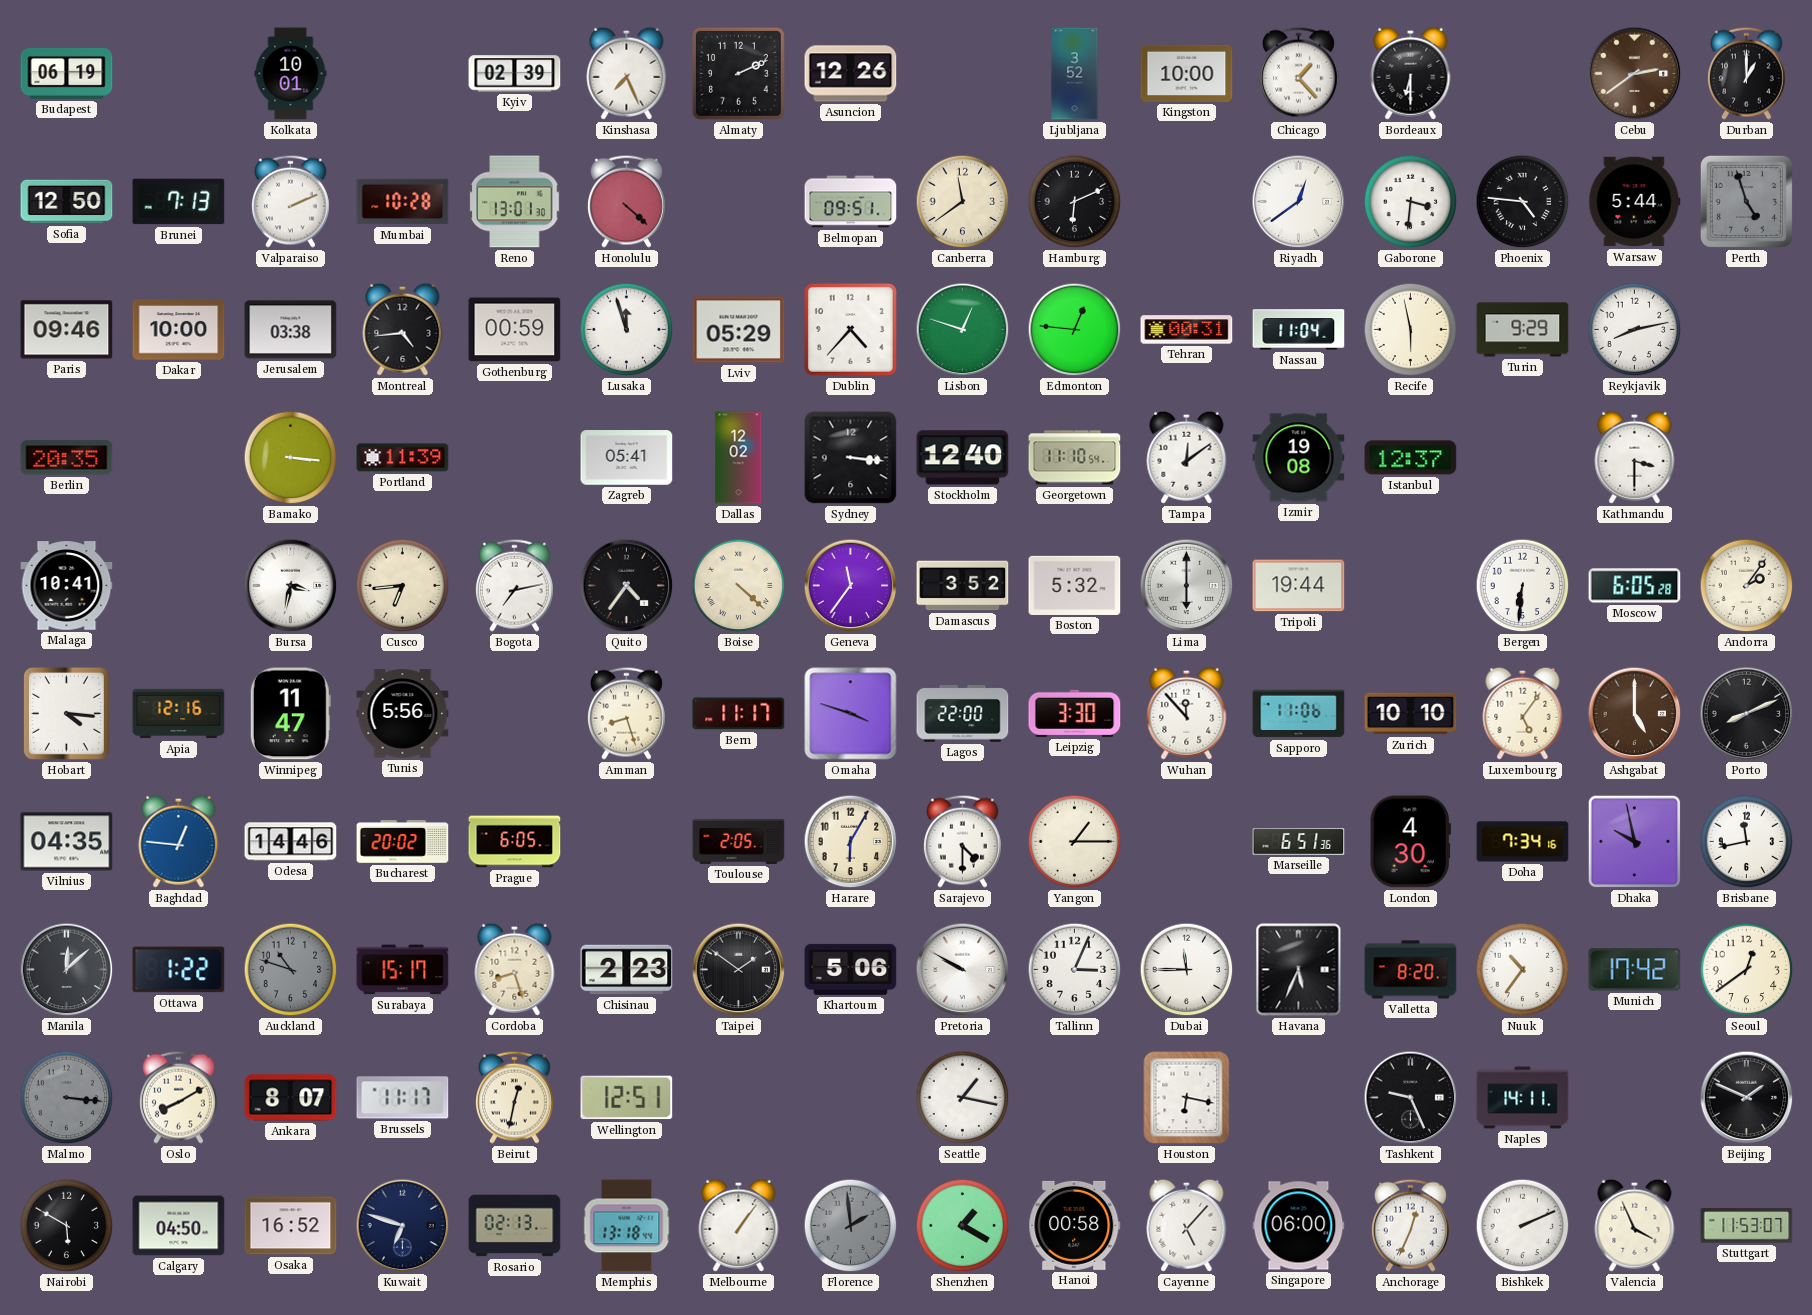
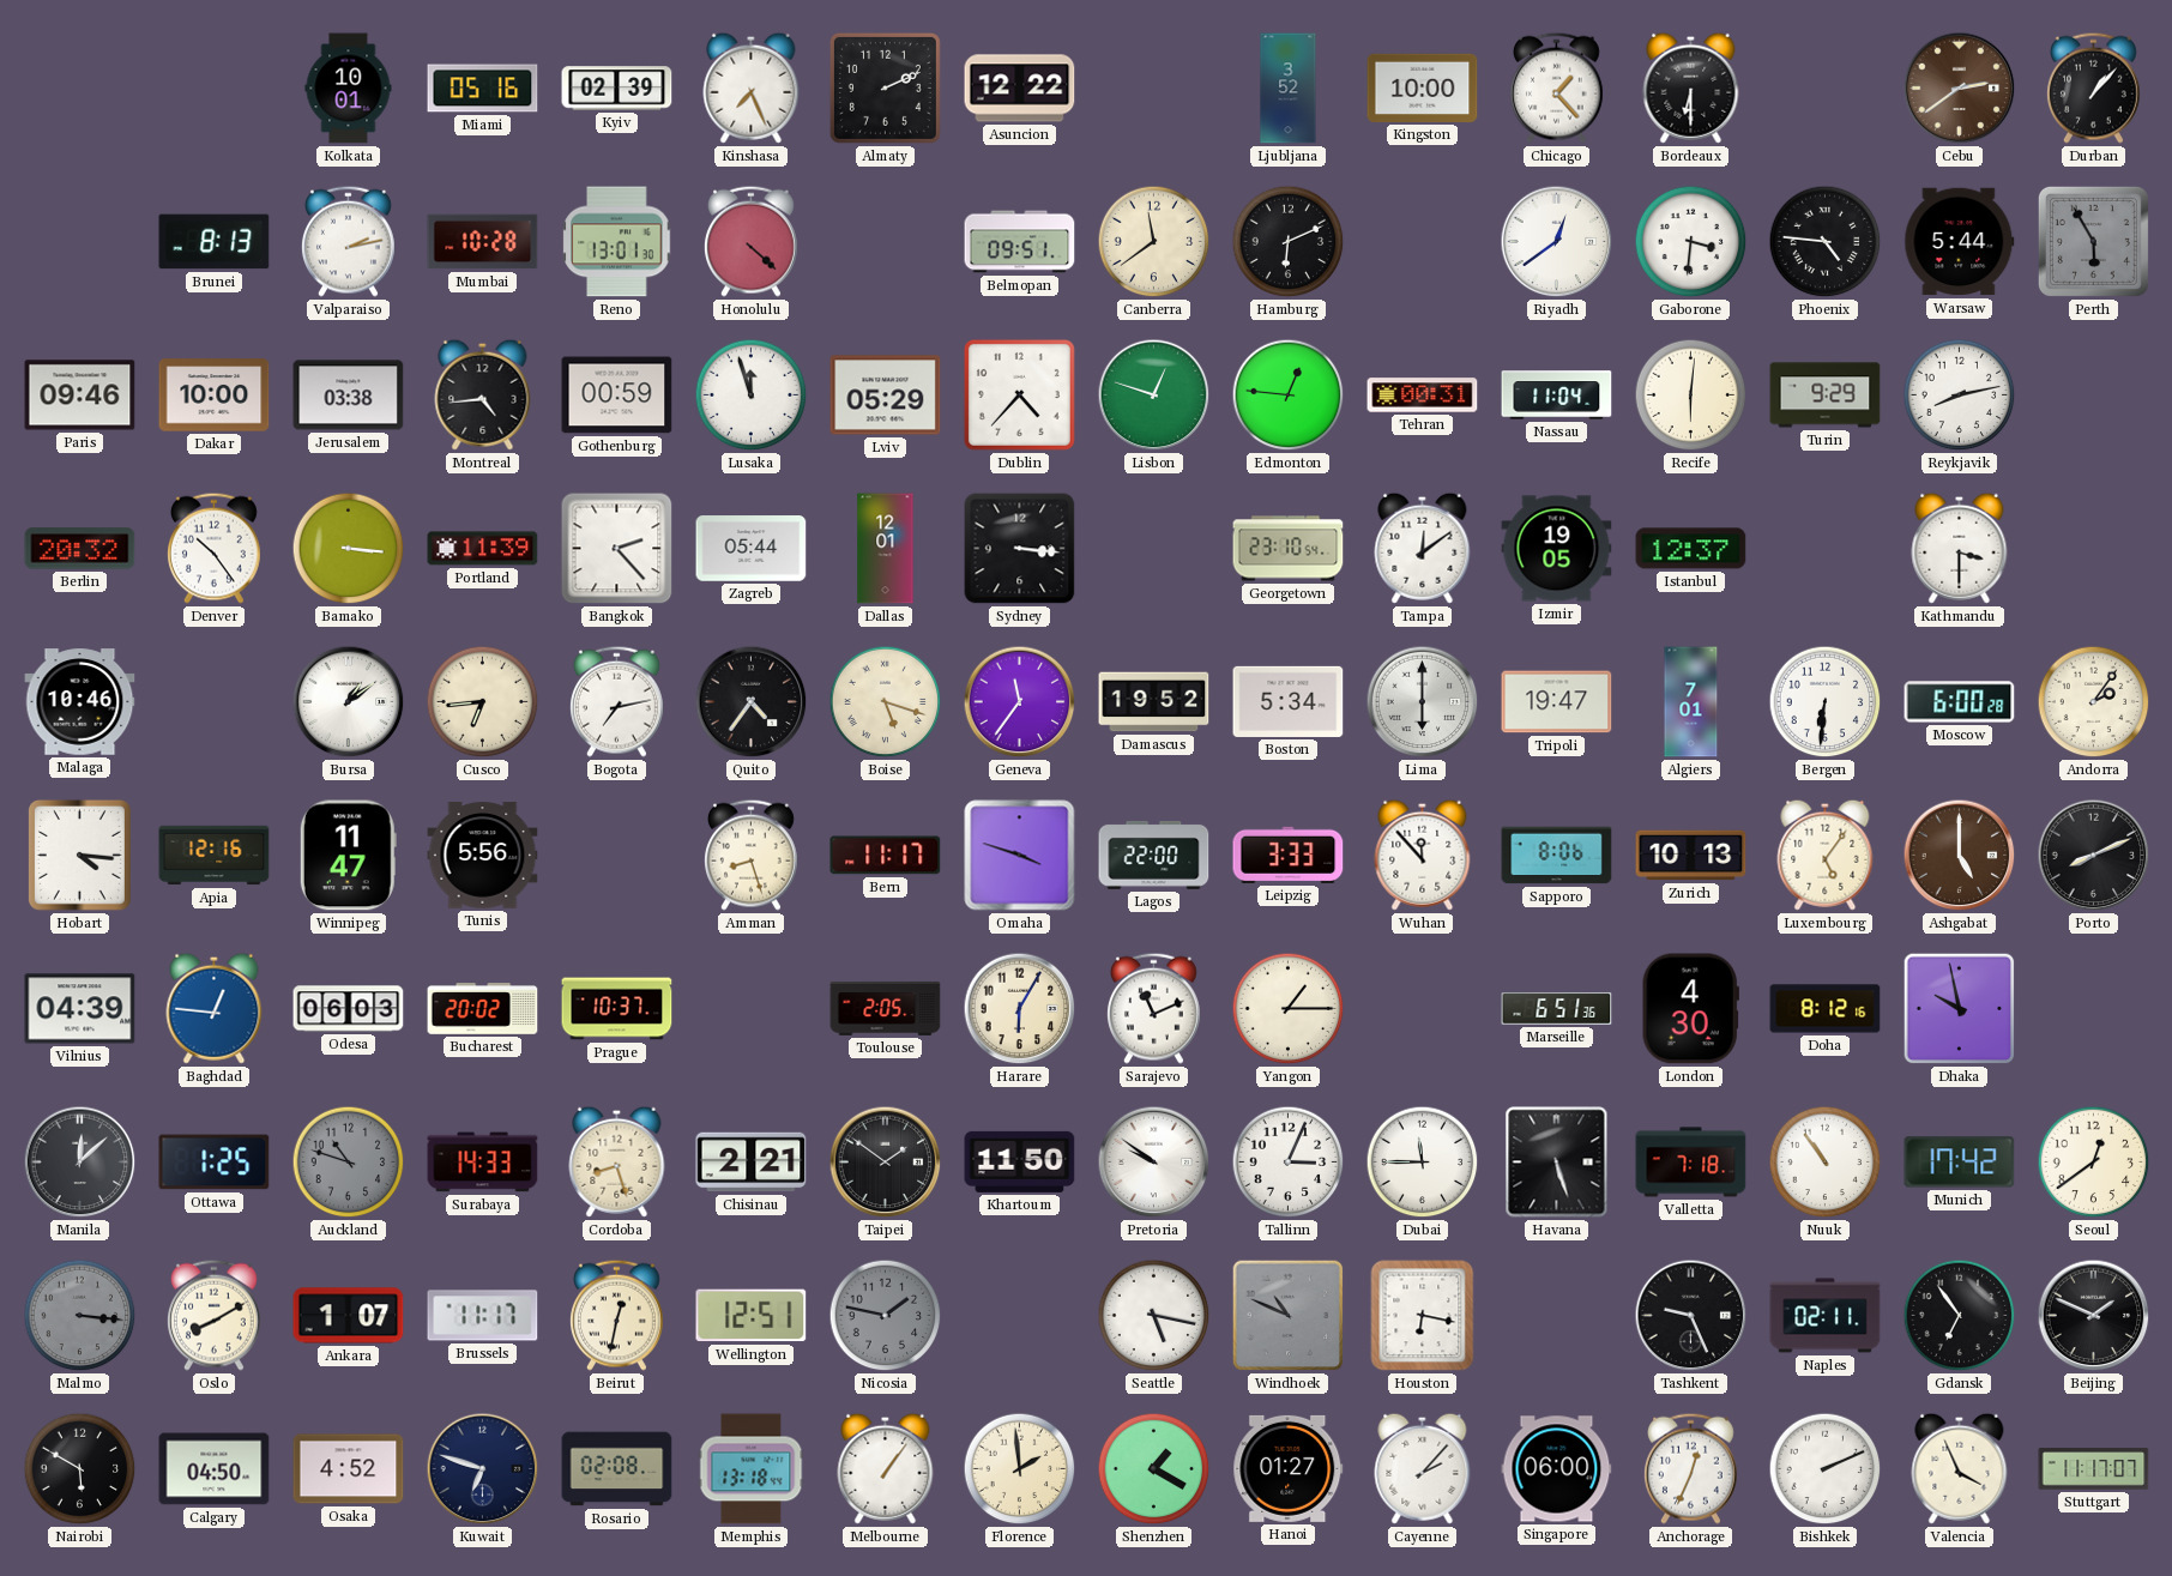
Budapest: 06:19 -> none (67, 73)
Miami: none -> 05:16 (483, 89)
Asuncion: 12:26 -> 12:22 (1020, 89)
Durban: 1:00 -> 1:07 (2093, 87)
Sofia: 12:50 -> none (67, 202)
Brunei: 7:13 -> 8:13 (215, 242)
Valparaiso: 2:11 -> 2:13 (348, 241)
Perth: 4:57 -> 5:55 (2093, 241)
Recife: 5:58 -> 6:01 (1691, 395)
Berlin: 20:35 -> 20:32 (80, 549)
Denver: none -> 10:24 (213, 548)
Bangkok: none -> 2:23 (617, 549)
Zagreb: 05:41 -> 05:44 (752, 549)
Dallas: 12:02 -> 12:01 (886, 549)
Stockholm: 12:40 -> none (963, 458)
Georgetown: 11:10 -> 23:10 (1289, 549)
Izmir: 19:08 -> 19:05 (1557, 549)
Malaga: 10:41 -> 10:46 (80, 702)
Bursa: 3:32 -> 1:09 (349, 702)
Boise: 4:22 -> 5:18 (886, 702)
Damascus: 3:52 -> 19:52 (1154, 702)
Boston: 5:32 -> 5:34 (1289, 701)
Tripoli: 19:44 -> 19:47 (1557, 702)
Algiers: none -> 7:01 (1691, 702)
Moscow: 6:05 -> 6:00 (1960, 702)
Leipzig: 3:30 -> 3:33 (1289, 855)
Sapporo: 11:06 -> 8:06 (1557, 856)
Zurich: 10:10 -> 10:13 (1691, 856)
Vilnius: 04:35 -> 04:39 (80, 1009)
Odesa: 14:46 -> 06:03 (349, 1009)
Prague: 6:05 -> 10:37 (617, 1009)
Sarajevo: 4:30 -> 11:11 (1153, 1008)
Doha: 7:34 -> 8:12 (1826, 1009)
Brisbane: 11:43 -> none (1747, 842)
Ottawa: 1:22 -> 1:25 (215, 1163)
Surabaya: 15:17 -> 14:33 (483, 1163)
Chisinau: 2:23 -> 2:21 (752, 1163)
Khartoum: 5:06 -> 11:50 (1020, 1161)
Pretoria: 9:50 -> 9:51 (1154, 1163)
Havana: 5:34 -> 5:27 (1557, 1163)
Valletta: 8:20 -> 7:18 (1691, 1163)
Nuuk: 10:36 -> 10:54 (1826, 1163)
Ankara: 8:07 -> 1:07 (349, 1316)
Nicosia: none -> 1:47 (886, 1316)
Seattle: 1:17 -> 5:17 (1154, 1316)
Windhoek: none -> 10:49 (1289, 1316)
Naples: 14:11 -> 02:11 (1826, 1316)
Gdansk: none -> 6:54 (1960, 1316)
Osaka: 16:52 -> 4:52 (349, 1469)
Rosario: 02:13 -> 02:08 (617, 1469)
Florence dial: grey -> cream (1020, 1469)
Hanoi: 00:58 -> 01:27 (1289, 1468)
Cayenne: 5:07 -> 2:07 (1423, 1468)
Stuttgart: 11:53 -> 11:17 (2094, 1469)
